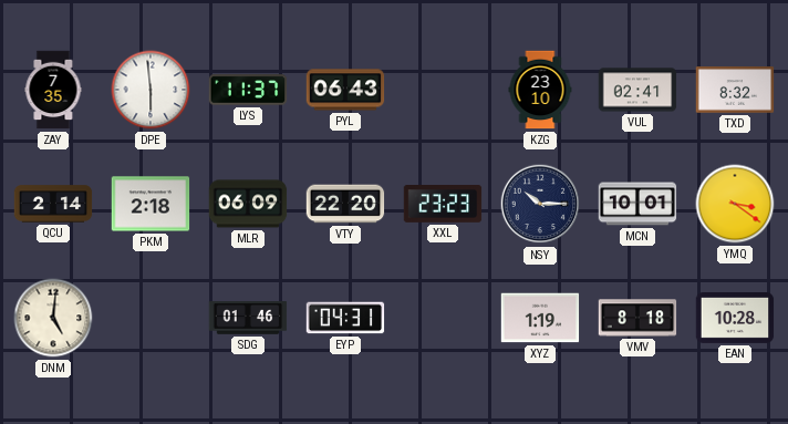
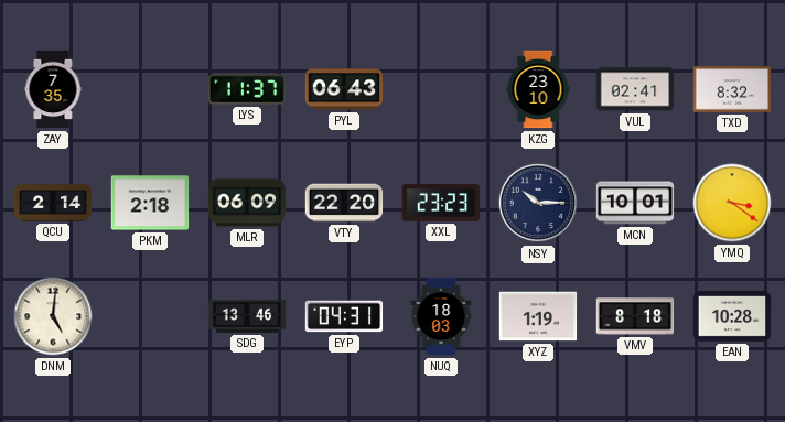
DPE: 5:59 -> none (151, 90)
SDG: 01:46 -> 13:46 (247, 316)
NUQ: none -> 18:03 (441, 316)
